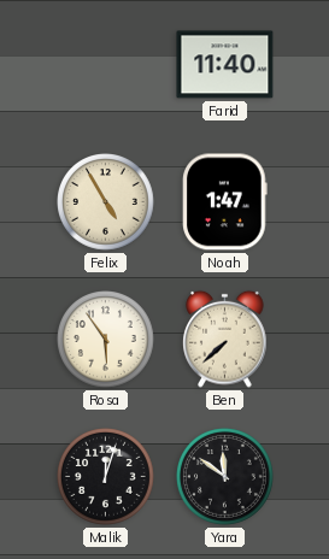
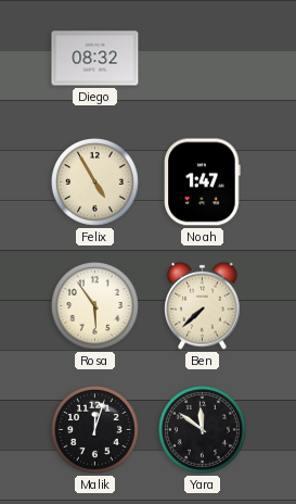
Diego: none -> 08:32 (95, 59)
Farid: 11:40 -> none (225, 65)
